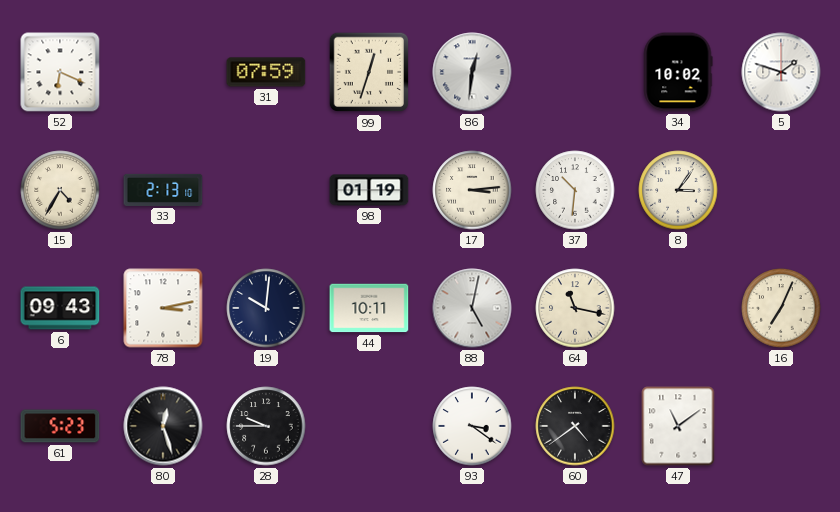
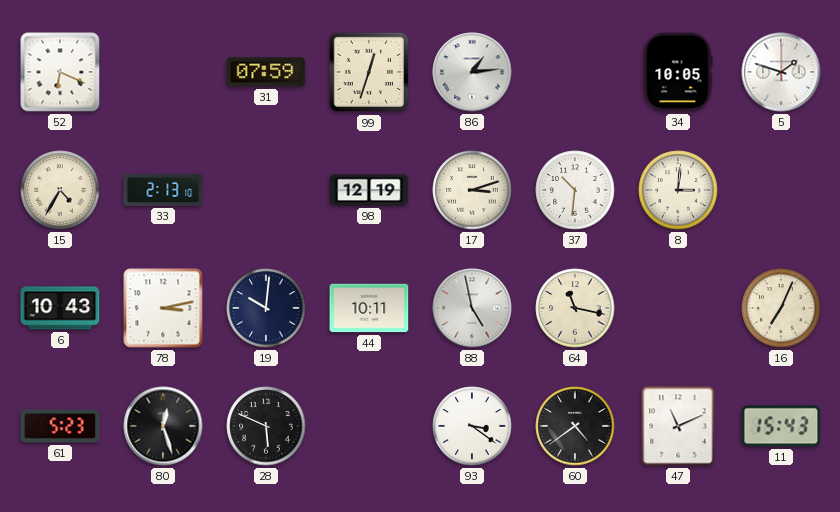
86: 12:31 -> 1:14 (472, 72)
34: 10:02 -> 10:05 (678, 72)
98: 01:19 -> 12:19 (369, 190)
17: 3:14 -> 3:12 (472, 190)
8: 3:06 -> 3:01 (678, 190)
6: 09:43 -> 10:43 (60, 308)
88: 5:02 -> 4:58 (472, 308)
28: 9:45 -> 5:49 (266, 426)
47: 11:09 -> 11:11 (678, 426)
11: none -> 15:43 (781, 426)
